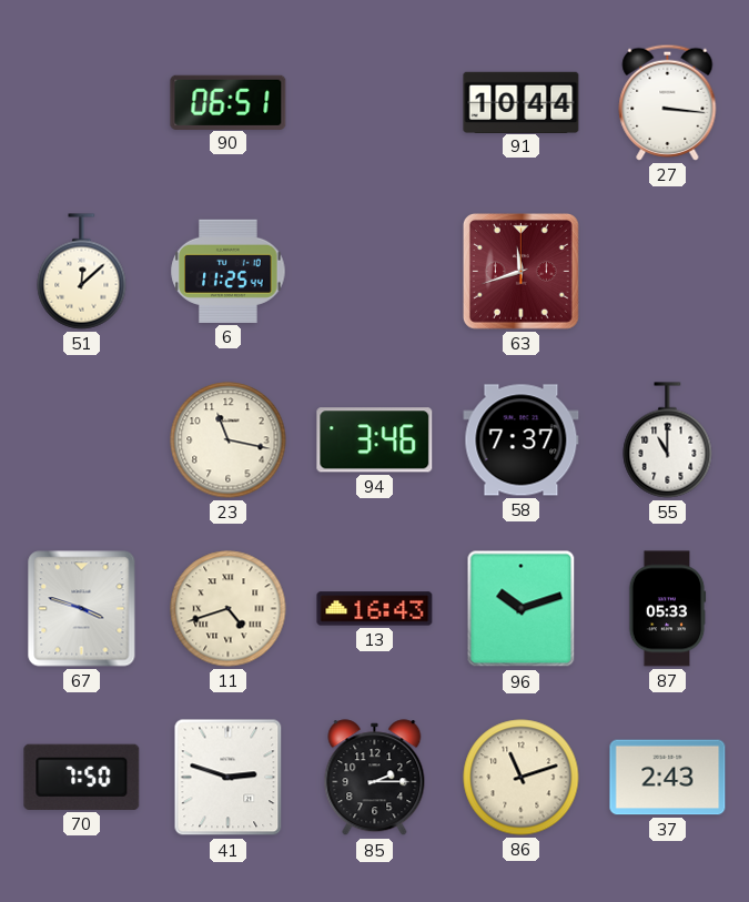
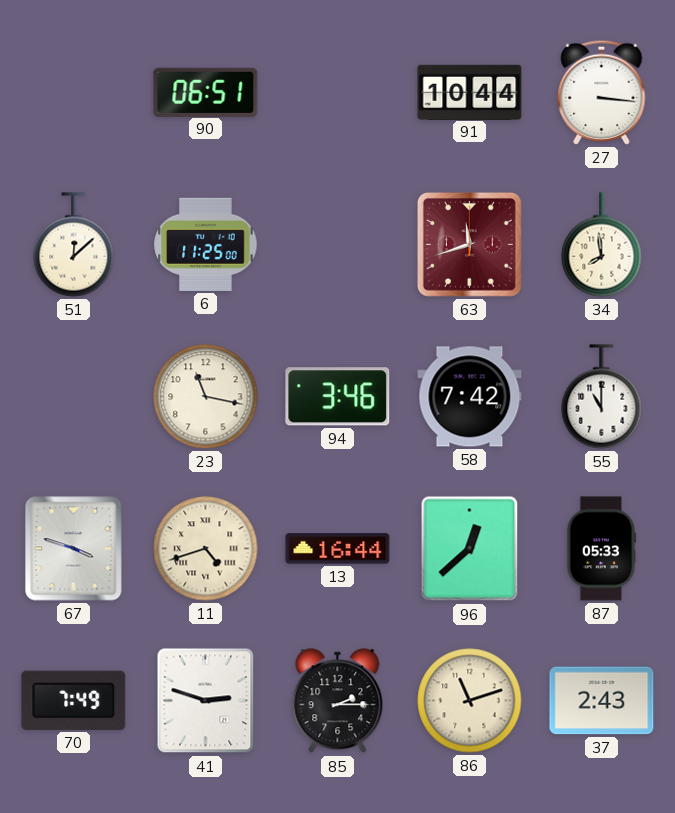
6: 11:25:44 -> 11:25:00 (206, 244)
34: none -> 7:59 (602, 245)
58: 7:37 -> 7:42 (470, 397)
13: 16:43 -> 16:44 (338, 549)
96: 10:12 -> 12:38 (470, 549)
70: 7:50 -> 7:49 (74, 700)
